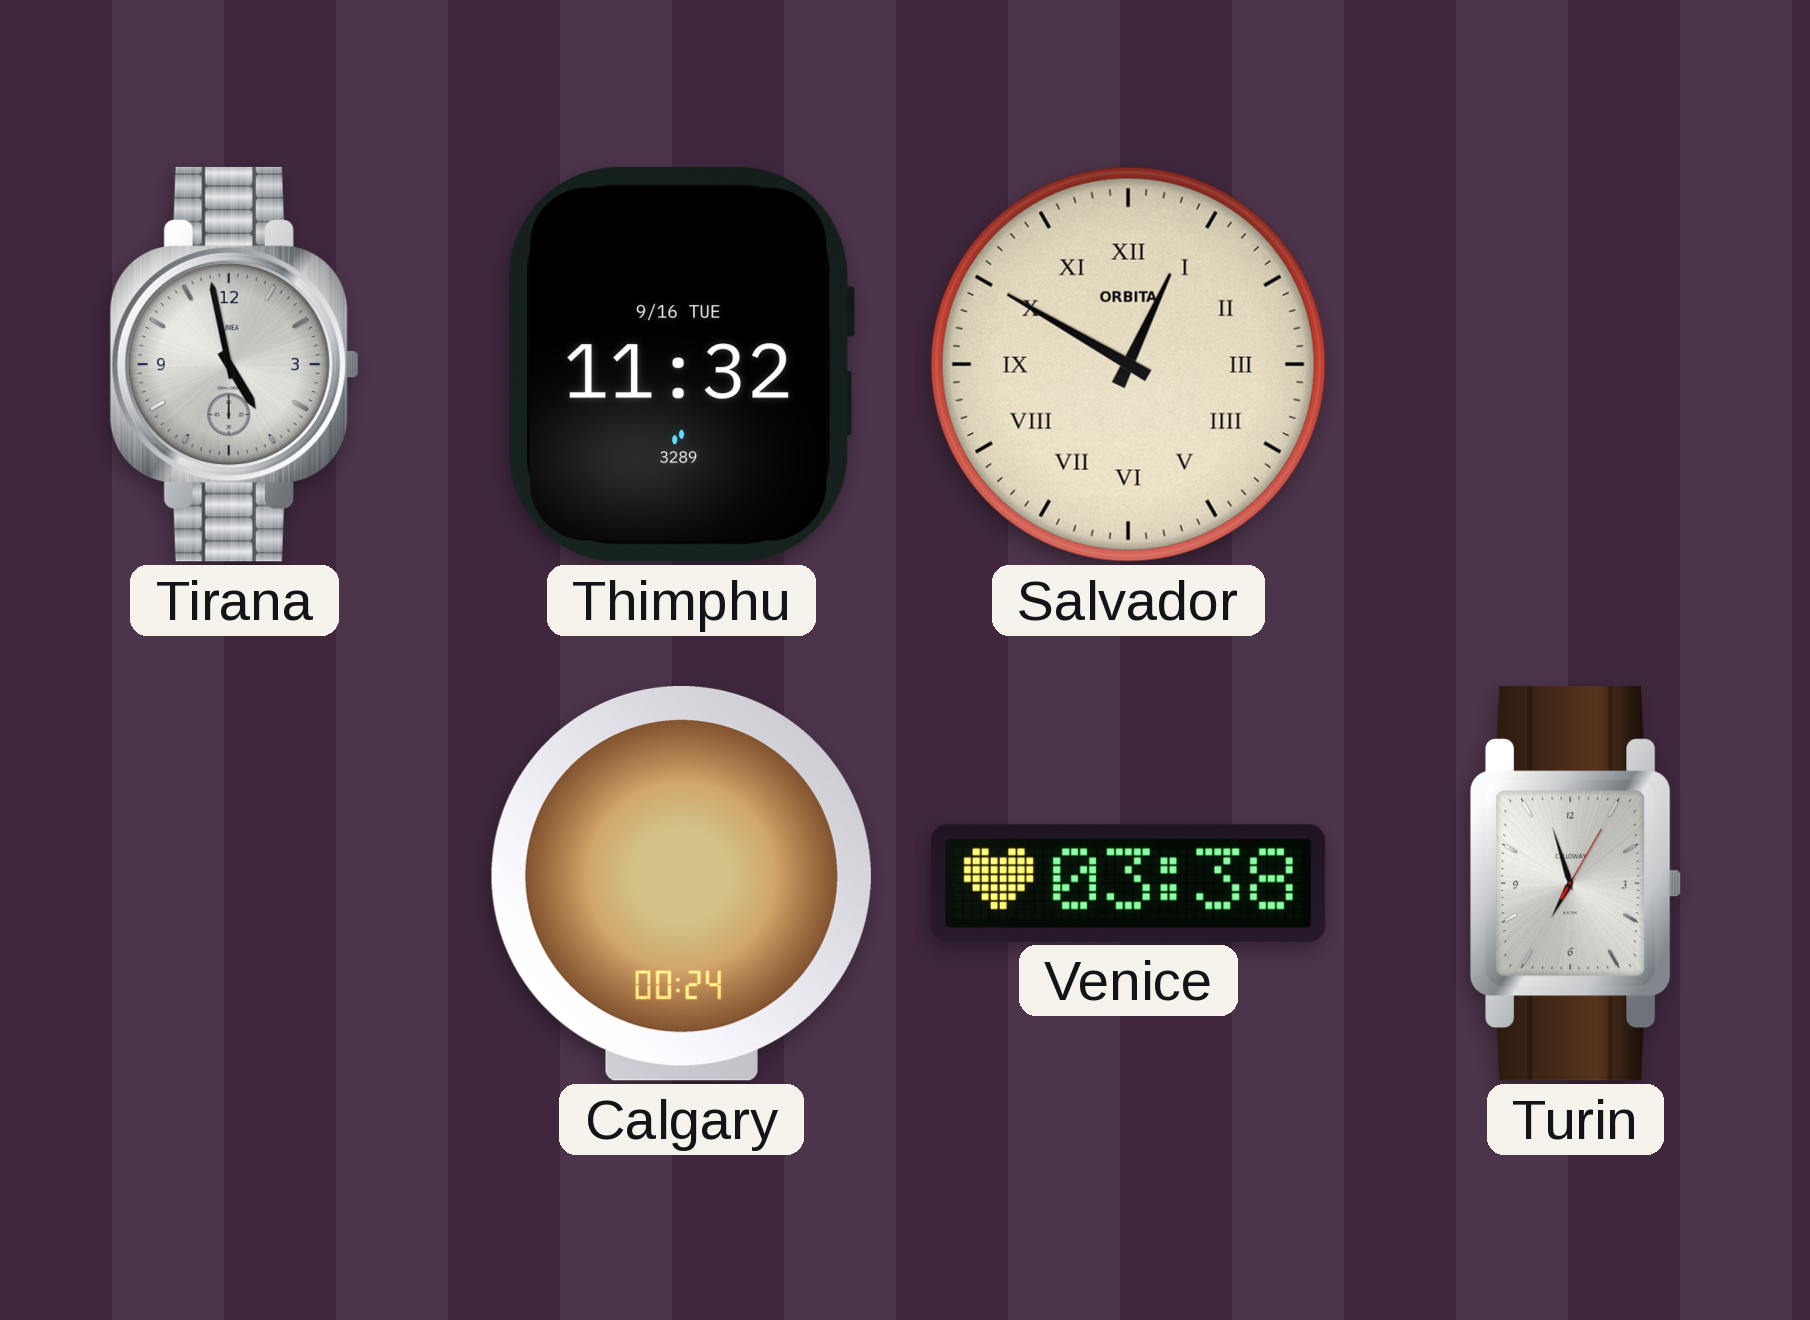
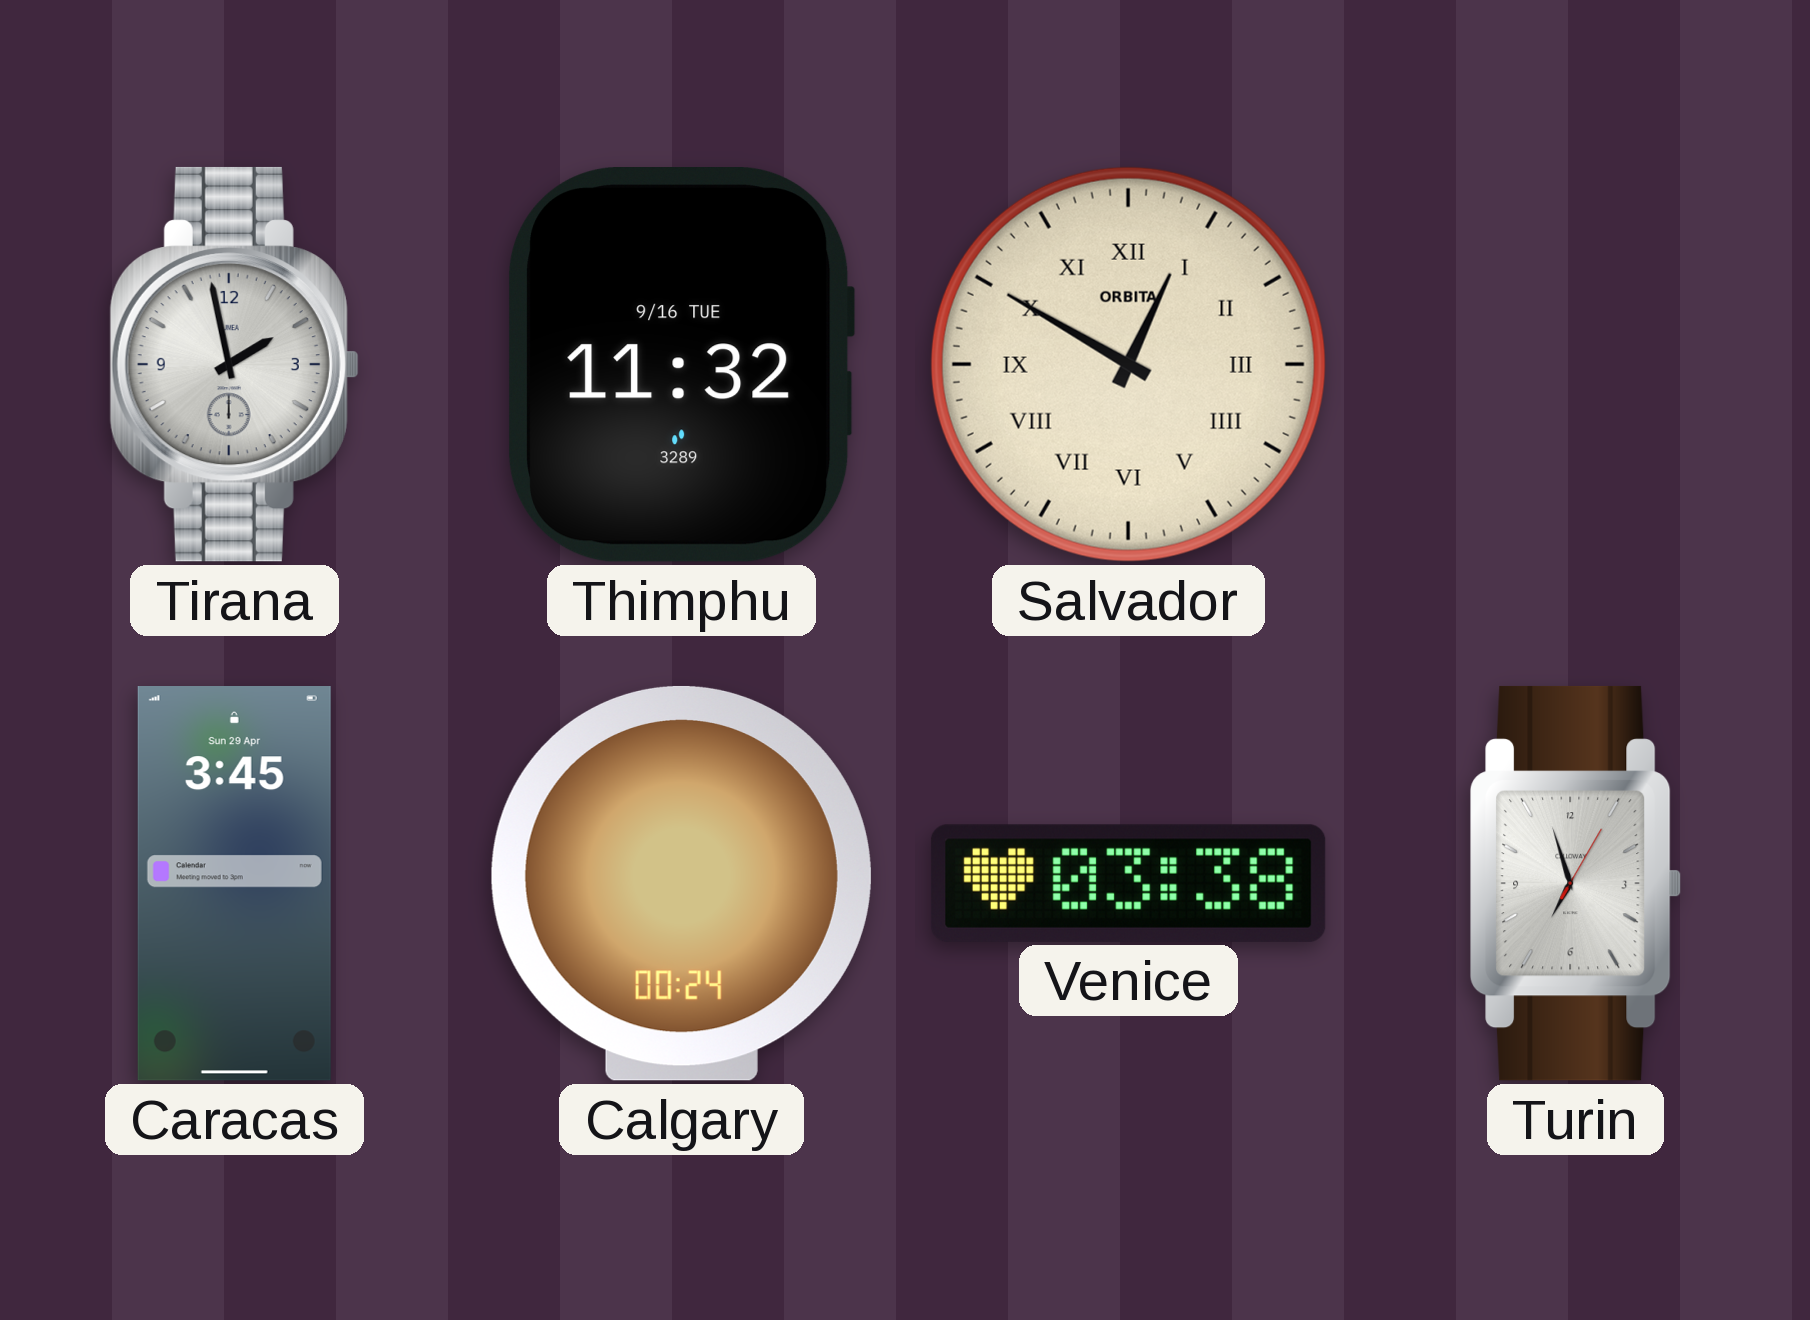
Tirana: 4:58 -> 1:58 (234, 364)
Caracas: none -> 3:45 (234, 884)
